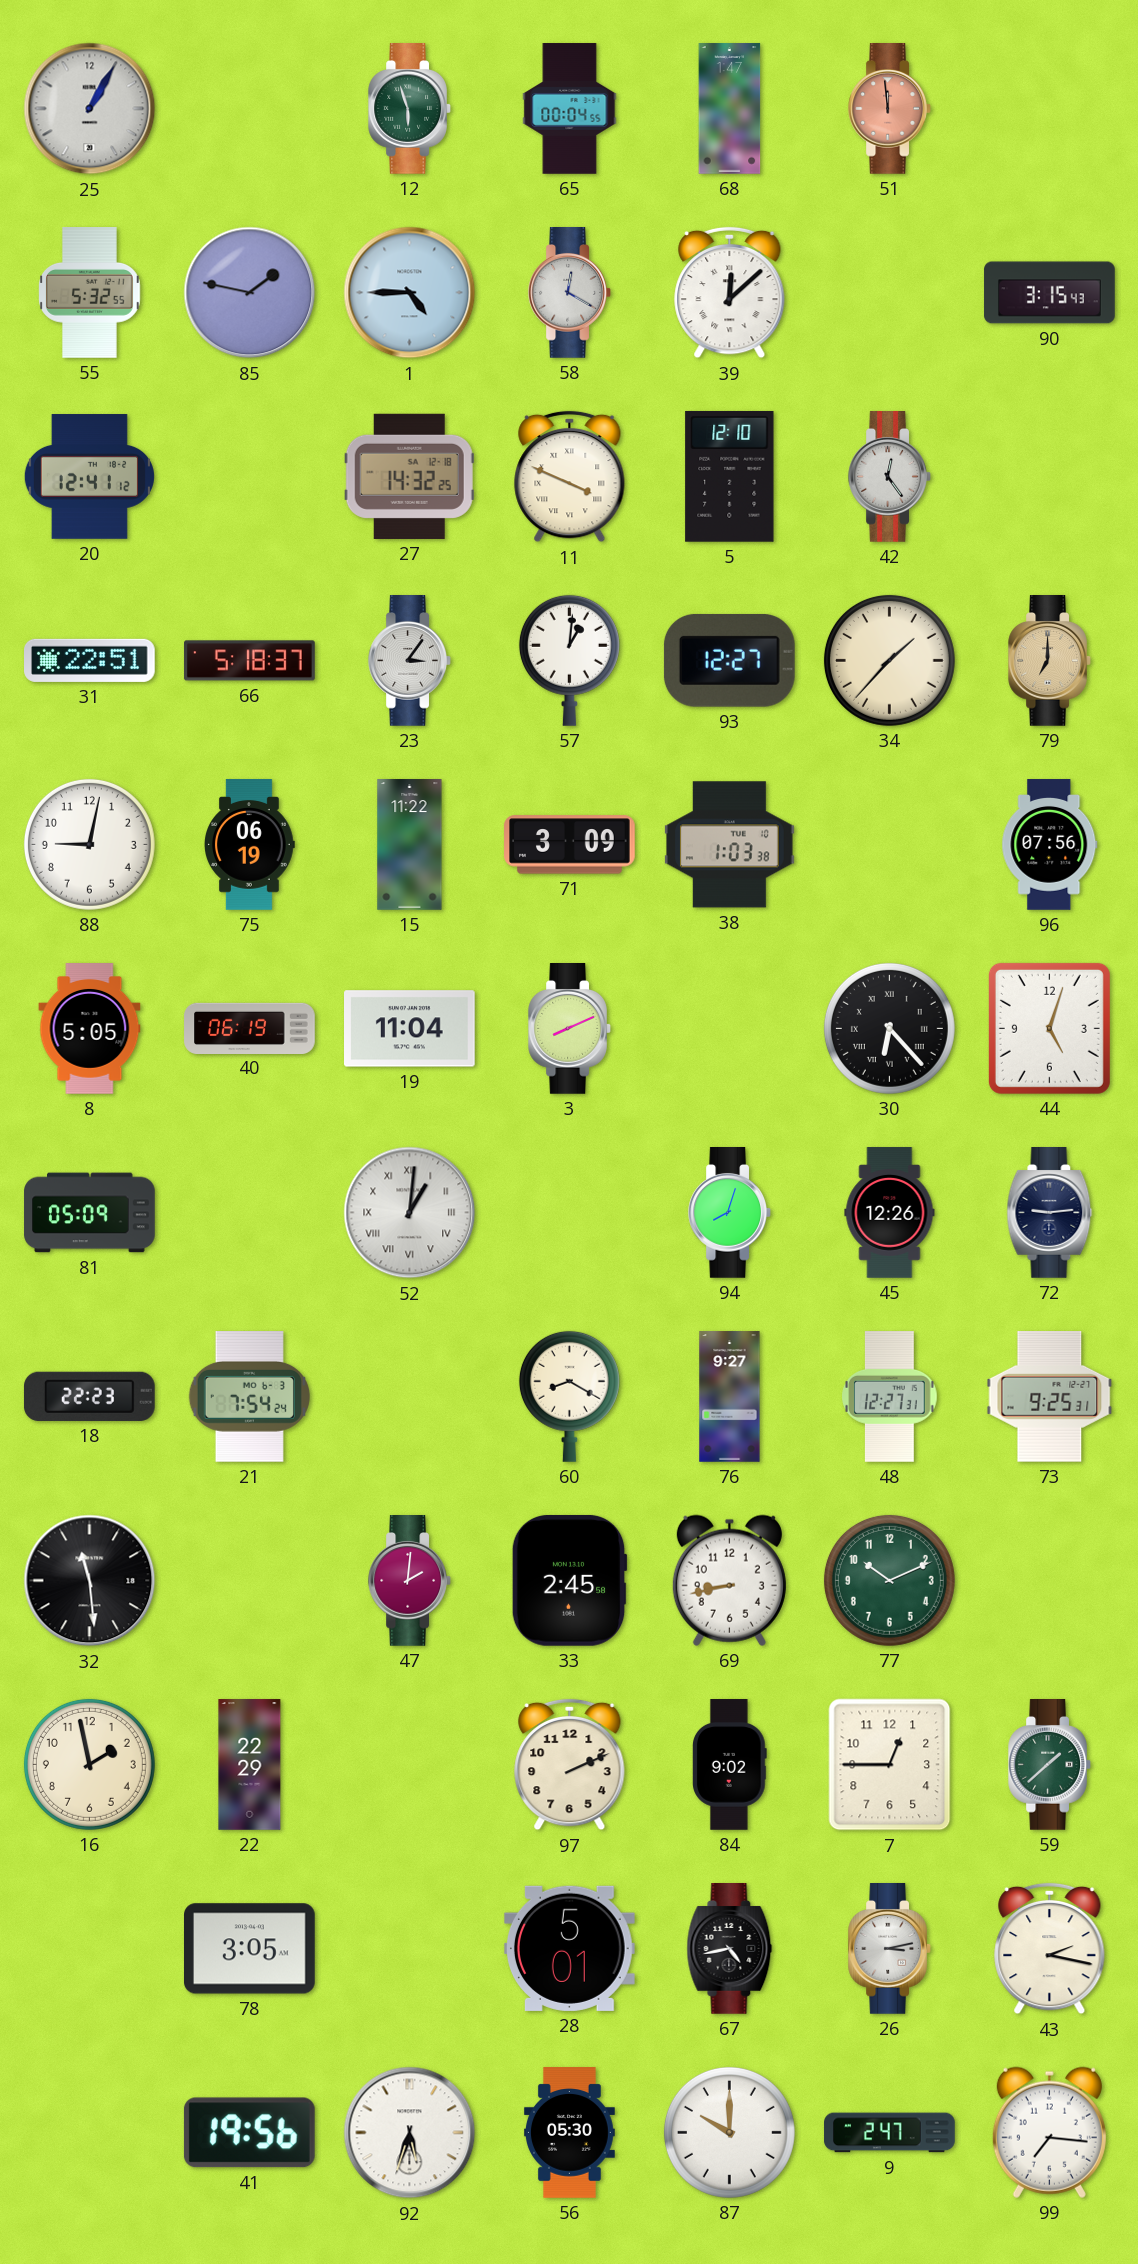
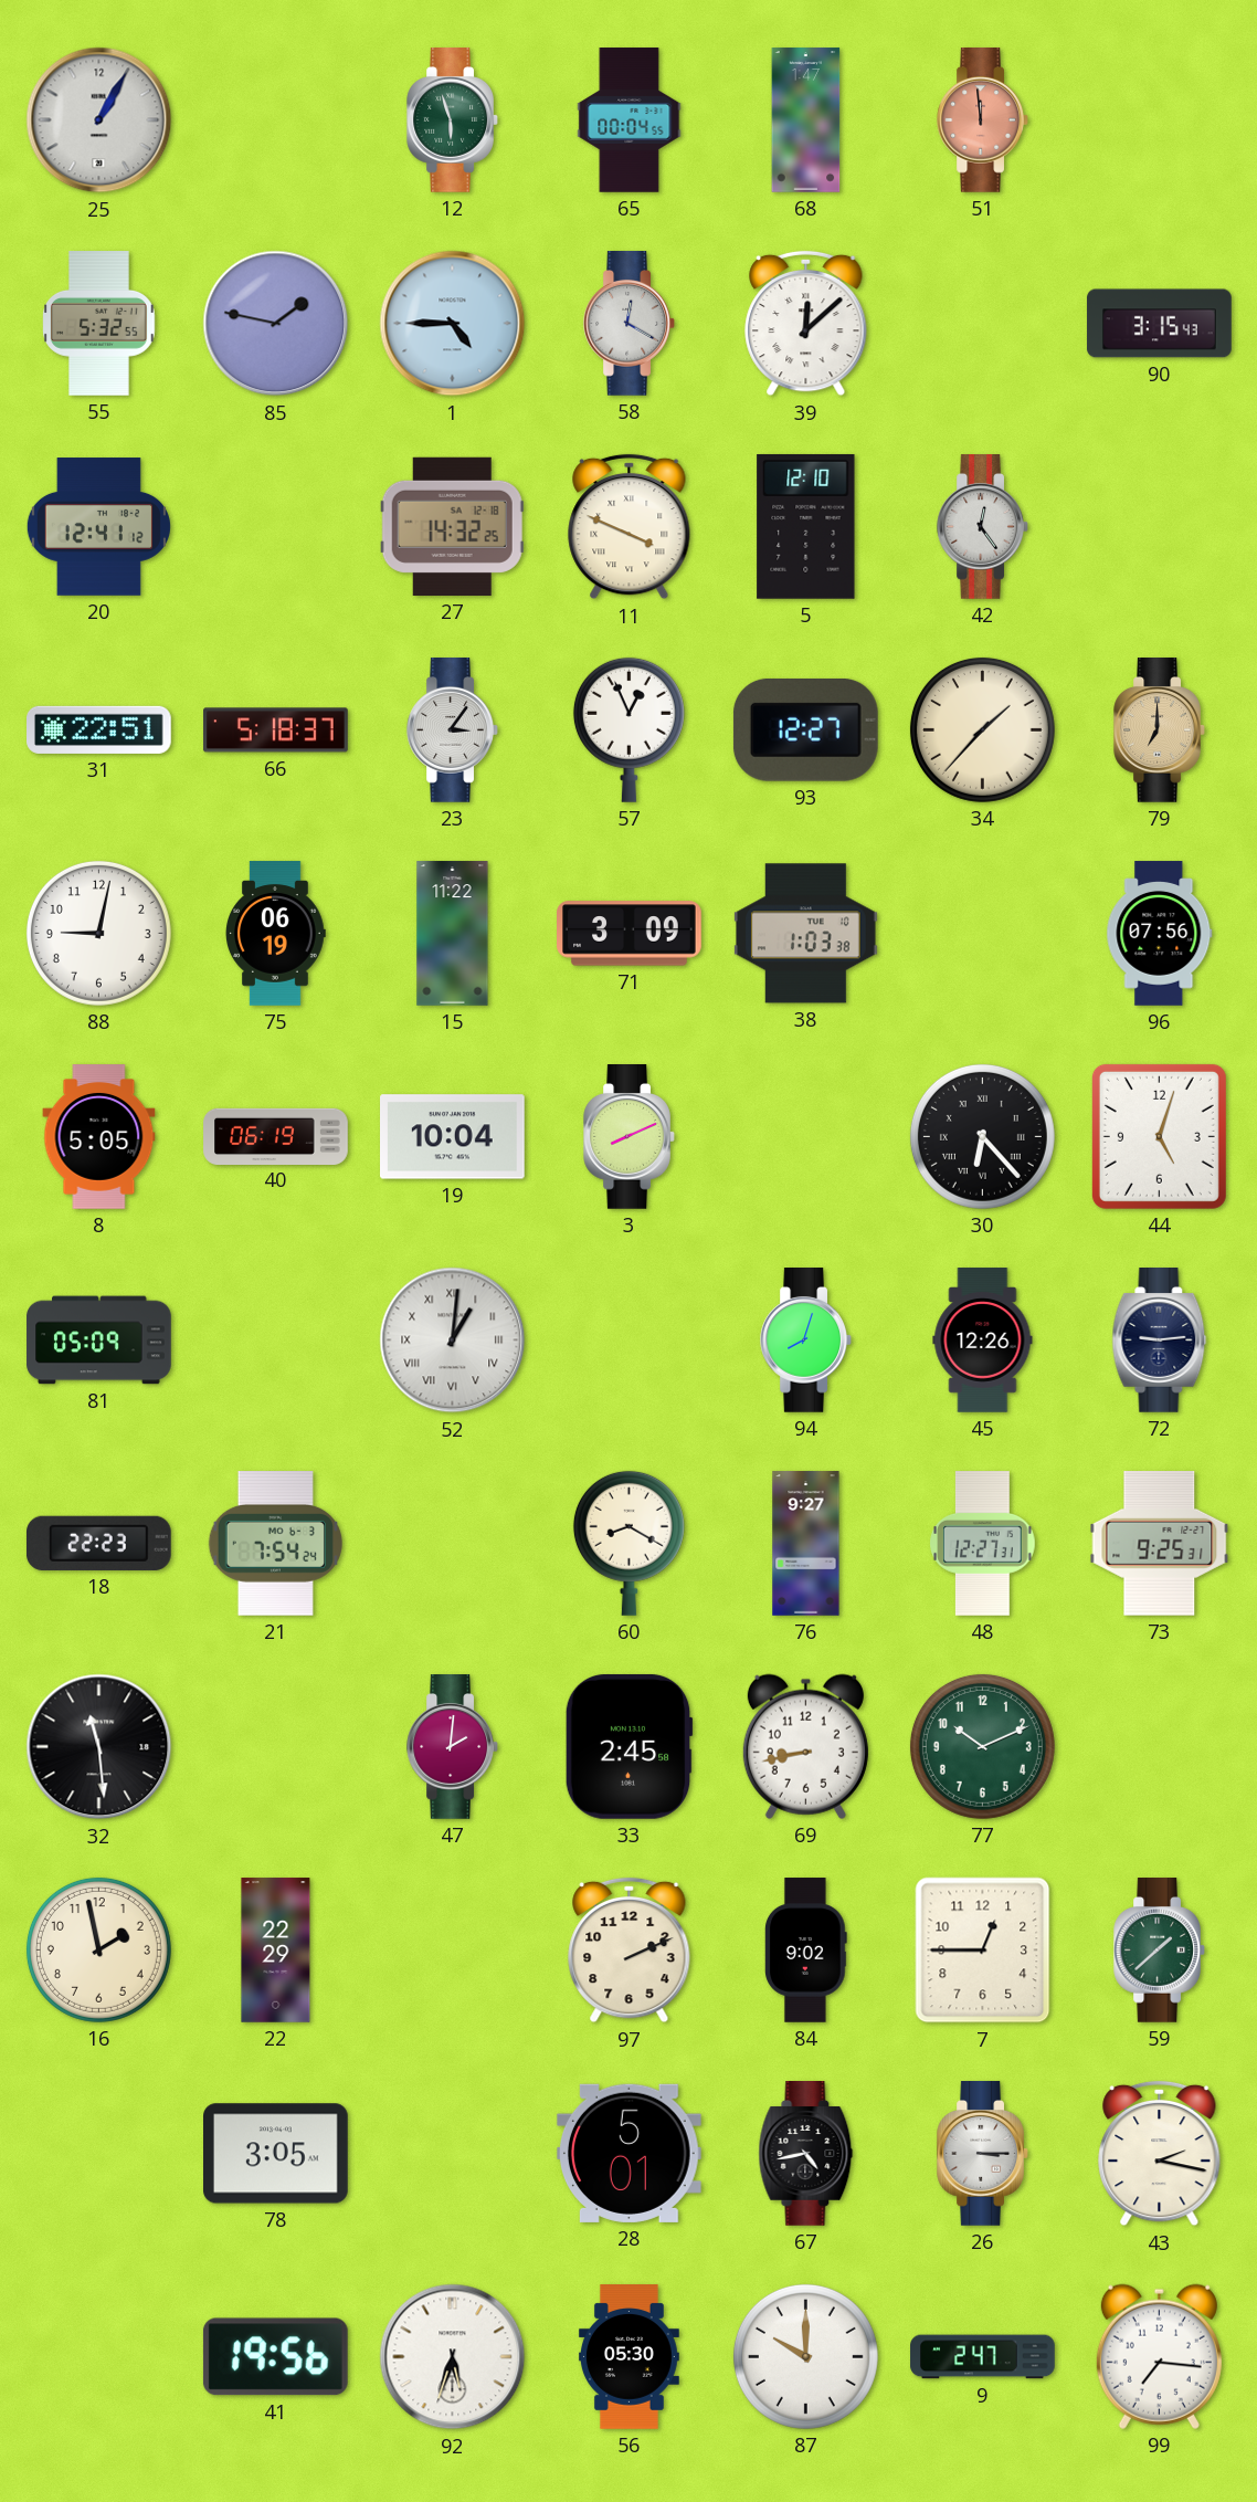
57: 1:01 -> 12:56 (628, 729)
19: 11:04 -> 10:04 (453, 1137)
26: 3:13 -> 3:15 (982, 2154)
